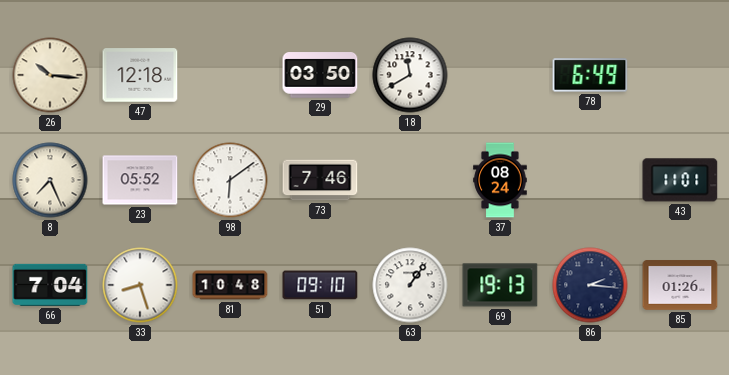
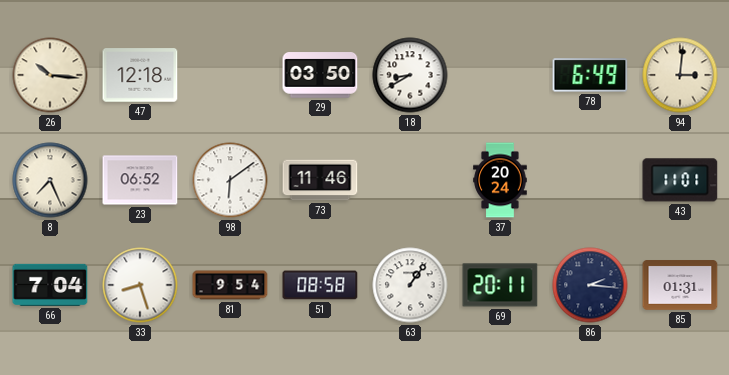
18: 11:40 -> 8:40 (410, 75)
94: none -> 3:01 (680, 75)
23: 05:52 -> 06:52 (140, 180)
73: 7:46 -> 11:46 (320, 180)
37: 08:24 -> 20:24 (500, 180)
81: 10:48 -> 9:54 (230, 285)
51: 09:10 -> 08:58 (320, 285)
69: 19:13 -> 20:11 (500, 285)
85: 01:26 -> 01:31 (680, 285)
